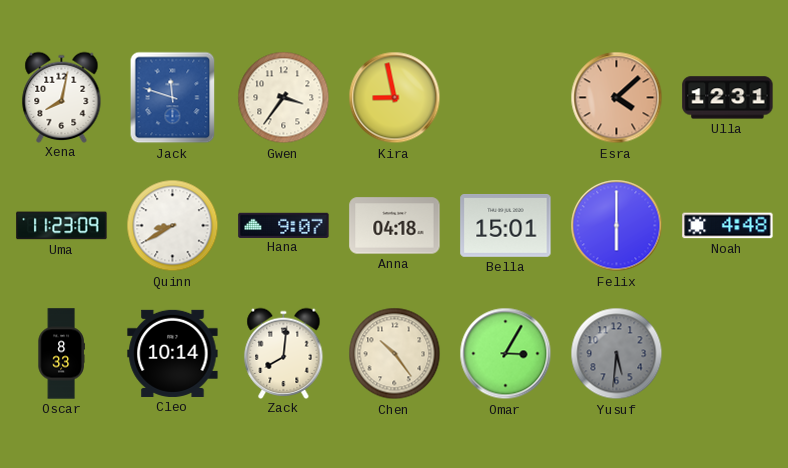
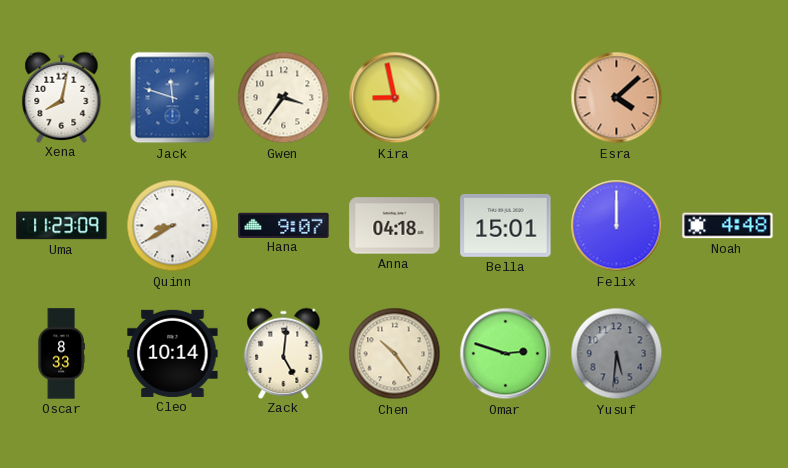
Ulla: 12:31 -> none (728, 98)
Felix: 6:00 -> 12:00 (617, 226)
Zack: 8:01 -> 5:01 (284, 353)
Omar: 3:05 -> 2:48 (506, 354)
